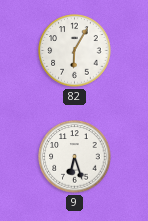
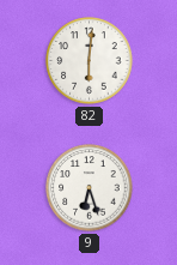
82: 6:05 -> 6:01 (90, 61)
